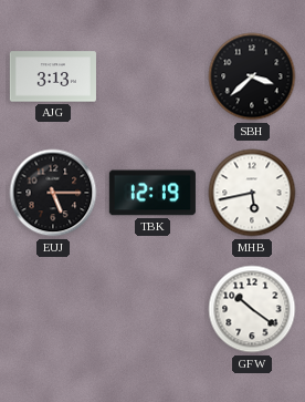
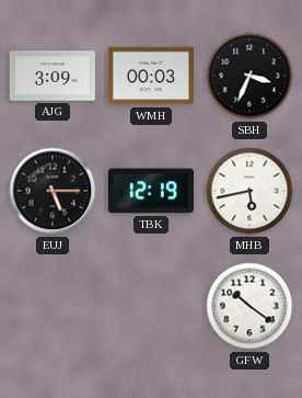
AJG: 3:13 -> 3:09 (53, 76)
WMH: none -> 00:03 (151, 76)
SBH: 3:38 -> 3:34 (249, 76)
